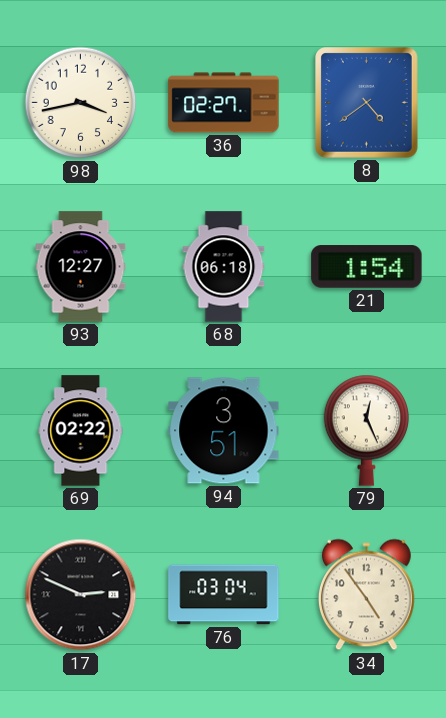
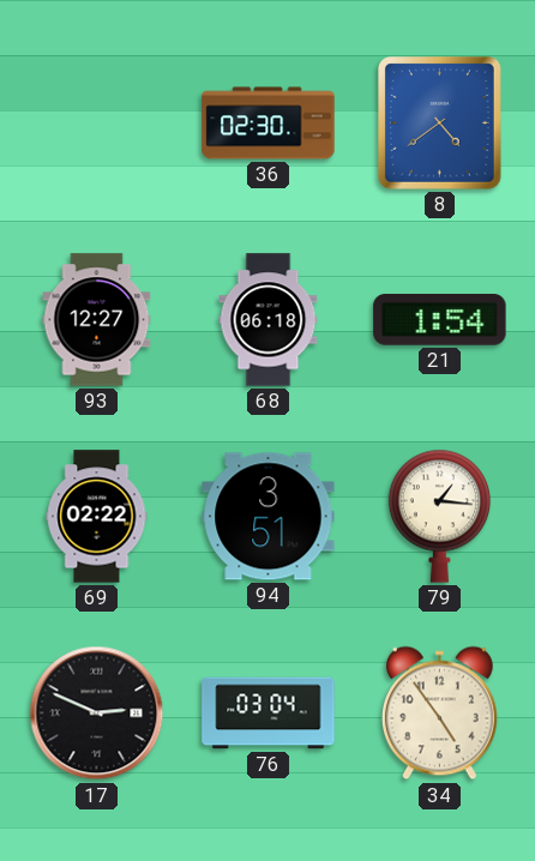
98: 3:43 -> none (81, 103)
36: 02:27 -> 02:30 (269, 124)
79: 12:26 -> 1:16 (440, 516)
